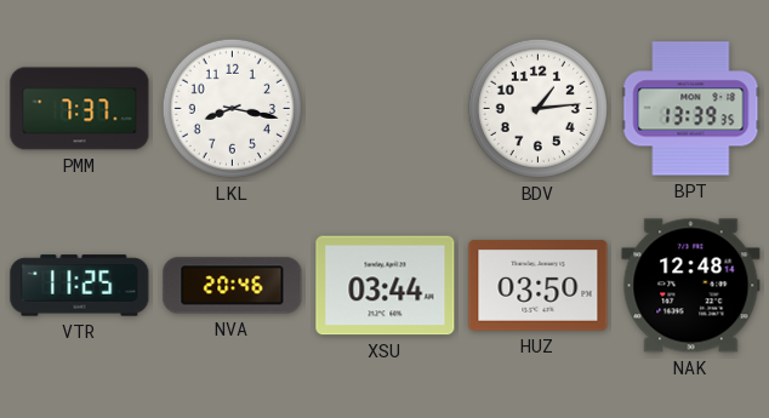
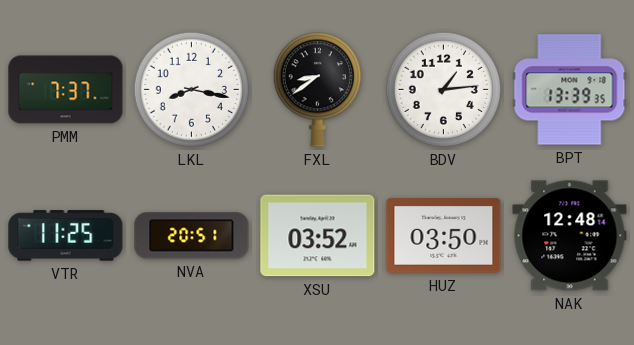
FXL: none -> 8:39 (317, 90)
NVA: 20:46 -> 20:51 (192, 236)
XSU: 03:44 -> 03:52 (318, 236)
